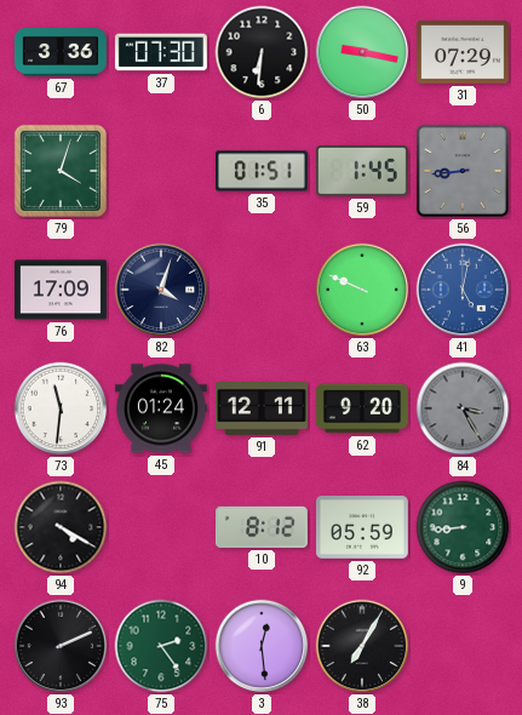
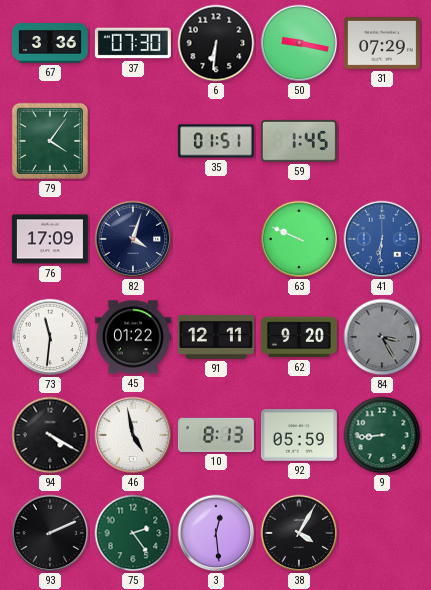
79: 4:03 -> 4:06 (50, 141)
56: 8:44 -> none (463, 171)
41: 5:02 -> 6:31 (382, 239)
45: 01:24 -> 01:22 (133, 337)
46: none -> 4:58 (133, 435)
10: 8:12 -> 8:13 (216, 435)
38: 7:05 -> 4:05 (299, 533)
